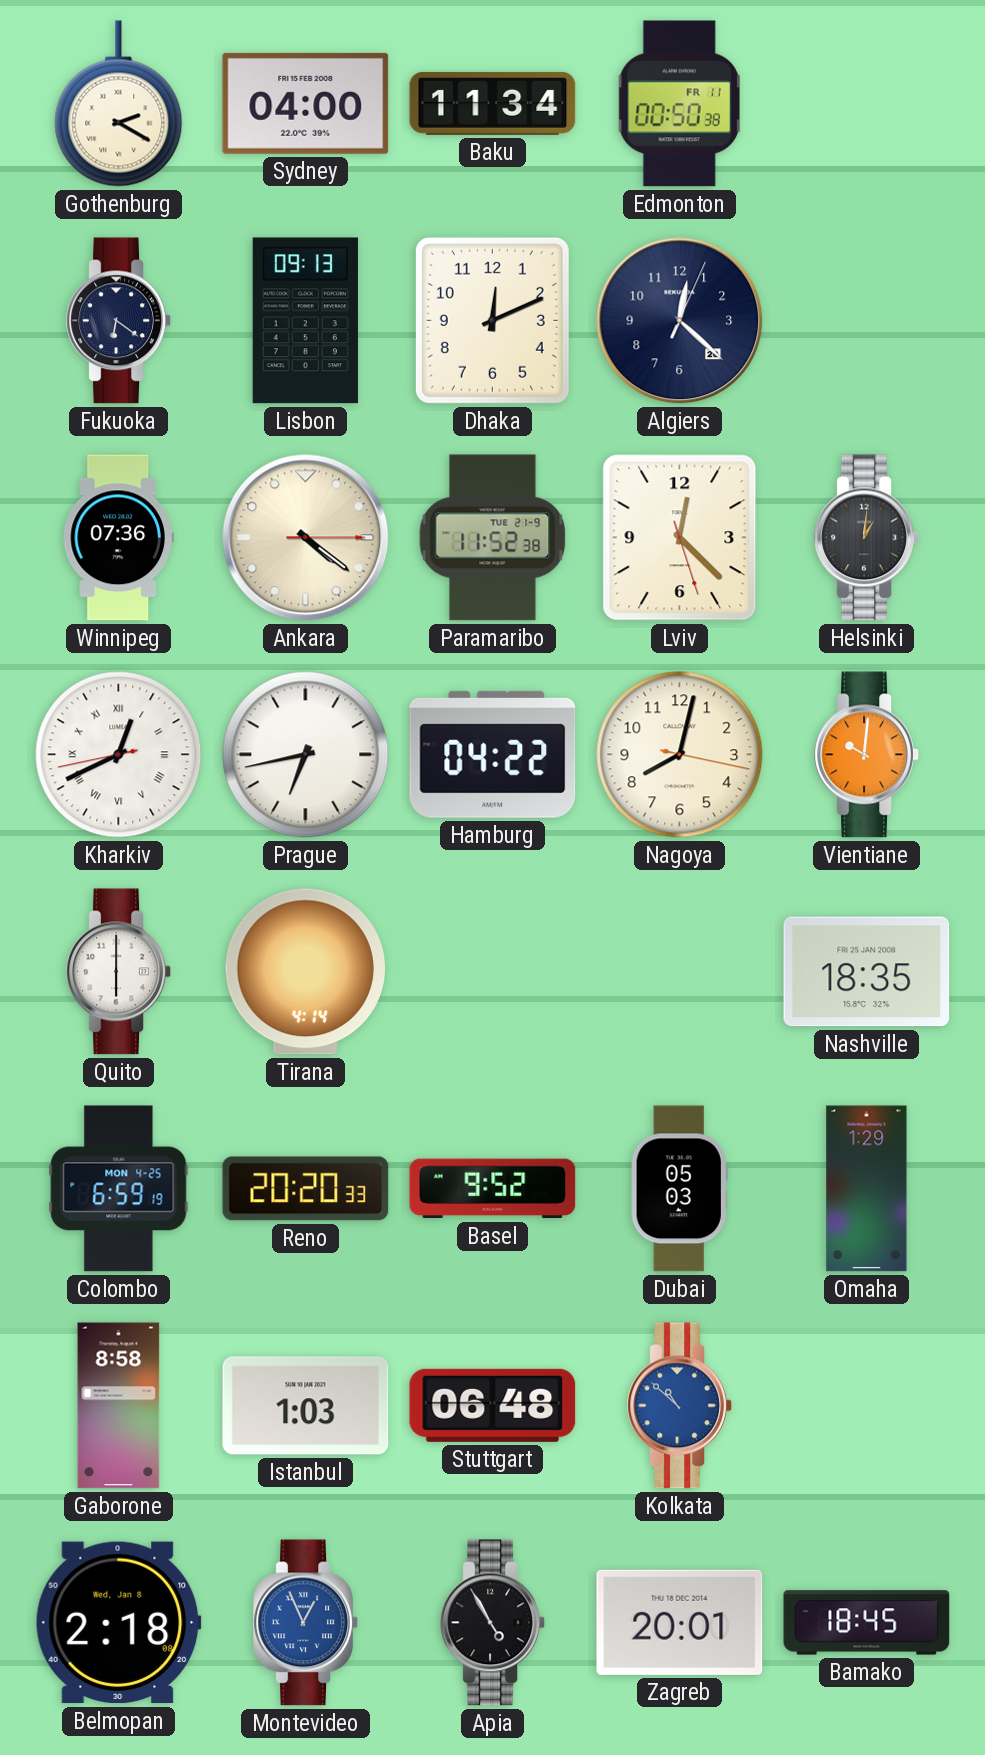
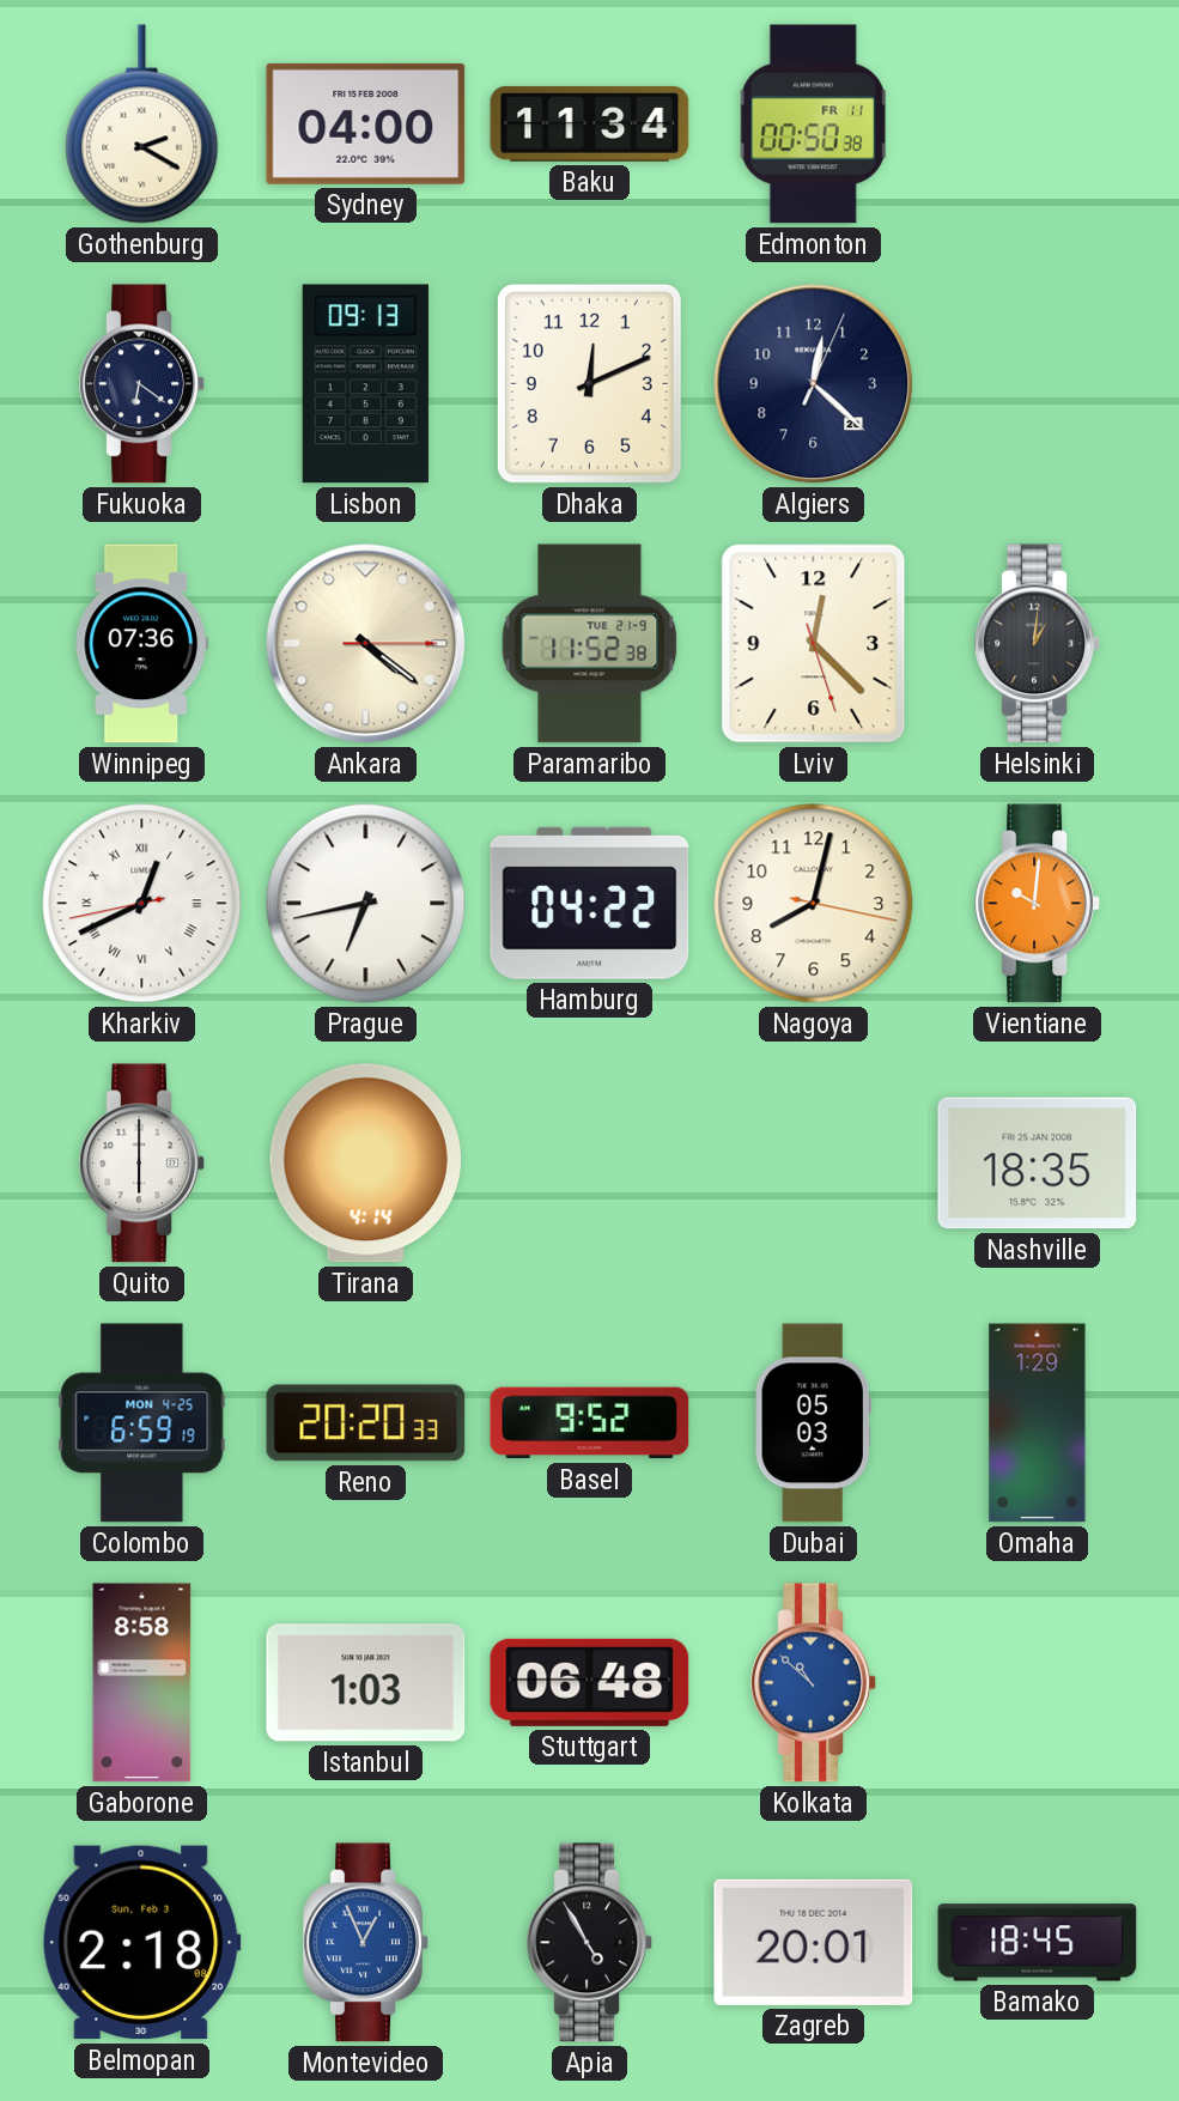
Belmopan date: Wed, Jan 8 -> Sun, Feb 3 (141, 1943)
